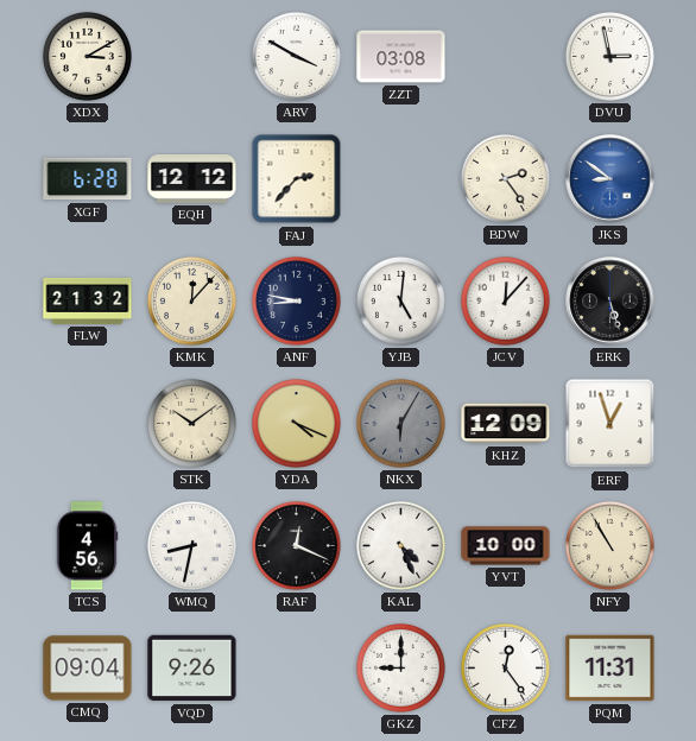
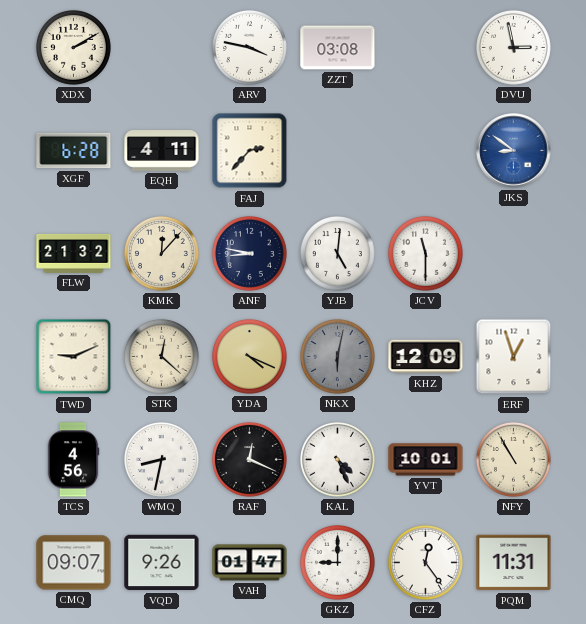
XDX: 3:10 -> 2:10 (73, 47)
ARV: 3:50 -> 3:47 (249, 47)
EQH: 12:12 -> 4:11 (162, 151)
BDW: 2:24 -> none (505, 178)
JCV: 12:07 -> 11:30 (425, 253)
ERK: 5:27 -> none (610, 302)
TWD: none -> 9:11 (74, 357)
STK: 10:09 -> 12:22 (161, 356)
NKX: 6:05 -> 6:02 (337, 356)
YVT: 10:00 -> 10:01 (426, 460)
CMQ: 09:04 -> 09:07 (74, 563)
VAH: none -> 01:47 (250, 563)
